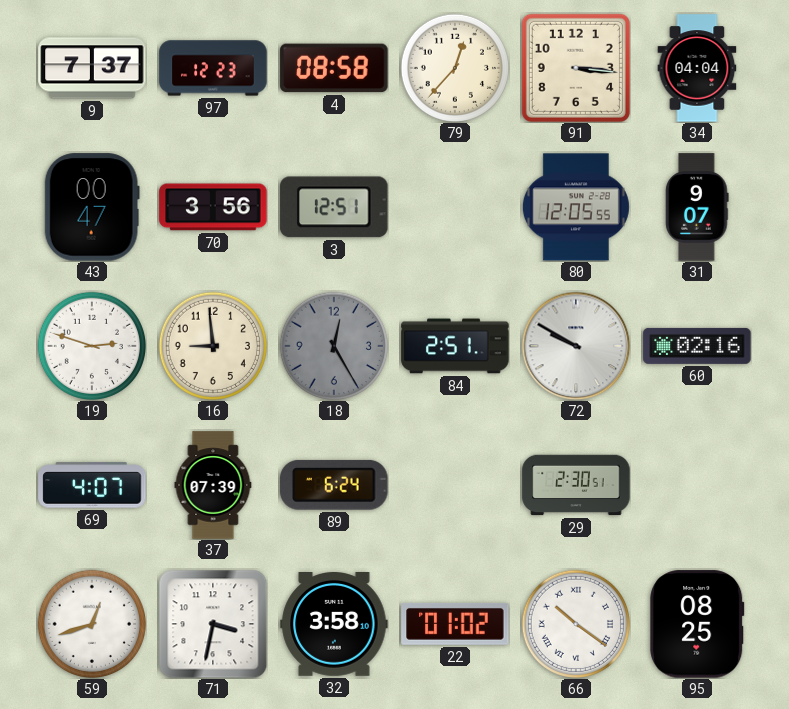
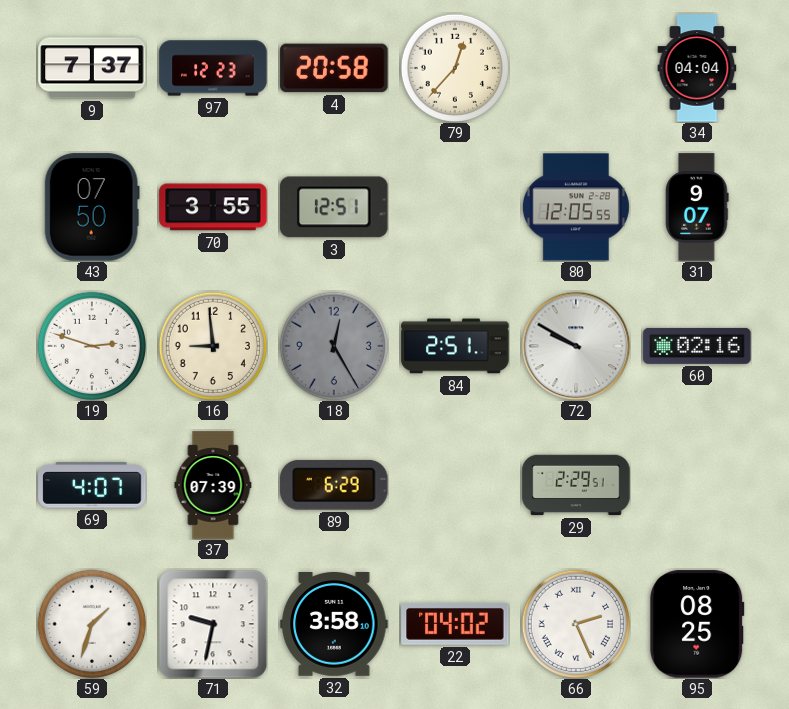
4: 08:58 -> 20:58 (334, 68)
91: 3:16 -> none (576, 68)
43: 00:47 -> 07:50 (92, 207)
70: 3:56 -> 3:55 (213, 207)
89: 6:24 -> 6:29 (334, 485)
29: 2:30 -> 2:29 (576, 485)
59: 12:42 -> 1:33 (91, 623)
71: 3:32 -> 9:32 (213, 624)
22: 01:02 -> 04:02 (455, 625)
66: 10:21 -> 2:26 (575, 623)
